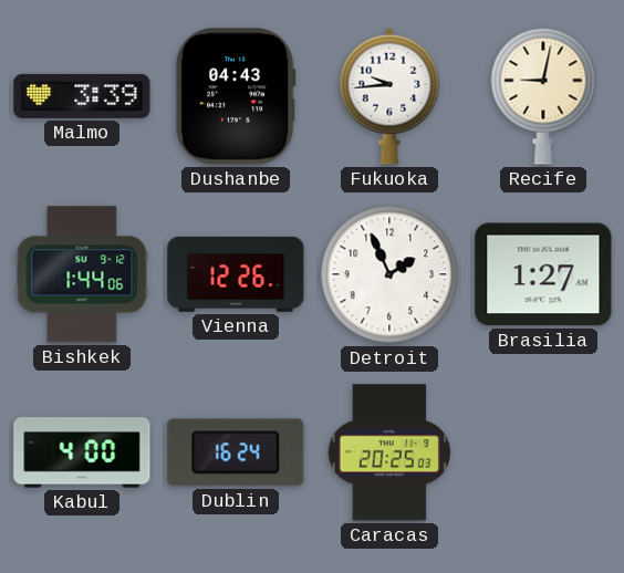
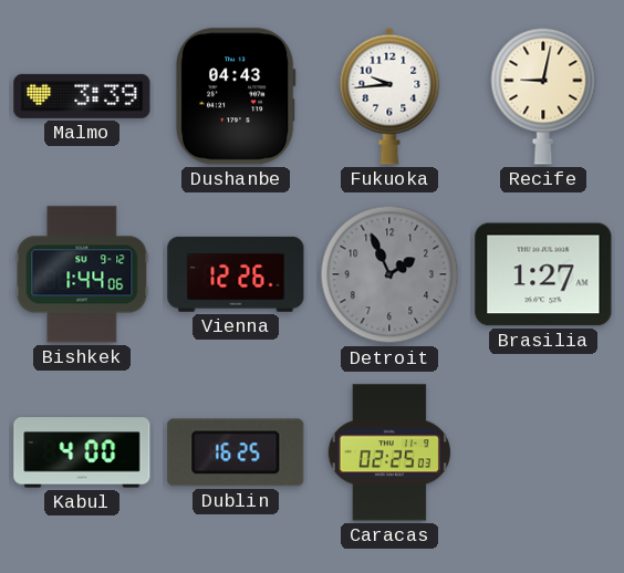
Detroit dial: white -> grey (389, 274)
Dublin: 16:24 -> 16:25 (236, 452)
Caracas: 20:25 -> 02:25 (389, 452)
